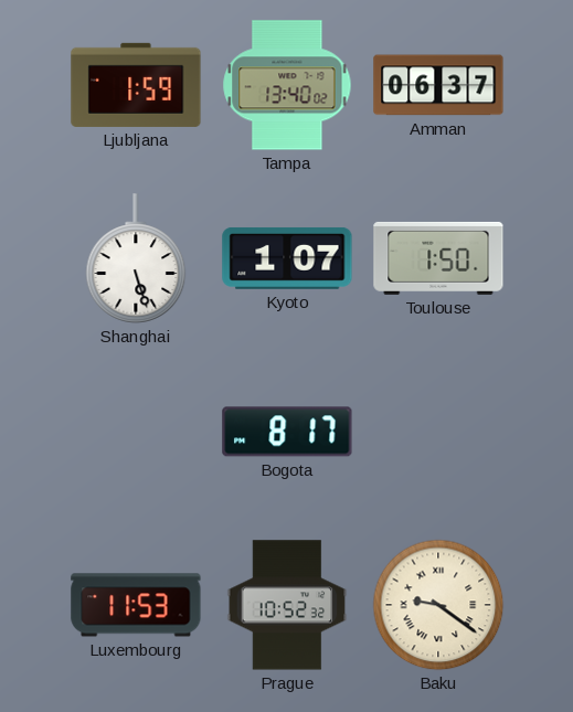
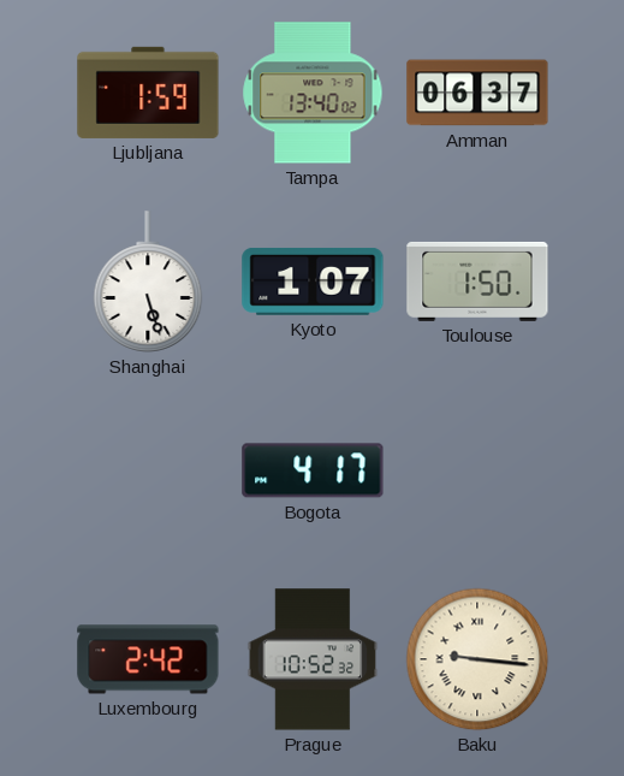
Bogota: 8:17 -> 4:17 (313, 470)
Luxembourg: 11:53 -> 2:42 (148, 659)
Baku: 9:21 -> 9:16 (477, 659)
